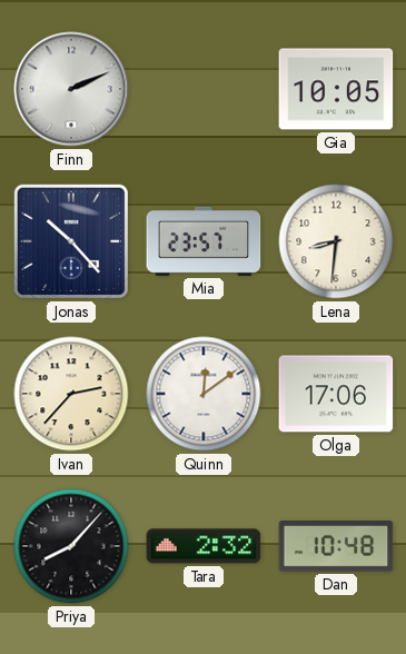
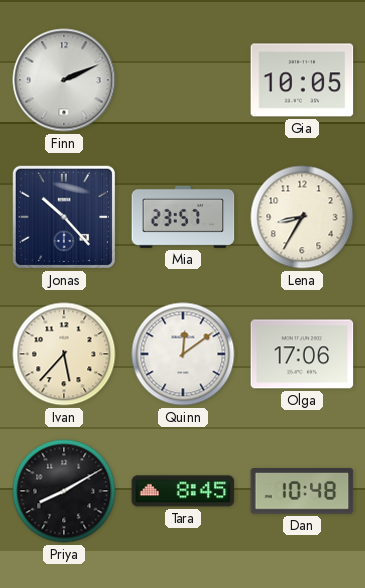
Lena: 8:31 -> 8:35 (302, 217)
Ivan: 2:37 -> 5:37 (64, 354)
Priya: 8:07 -> 8:10 (64, 491)
Tara: 2:32 -> 8:45 (183, 491)
